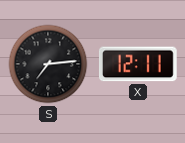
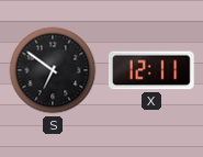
S: 7:14 -> 6:51 (53, 70)
